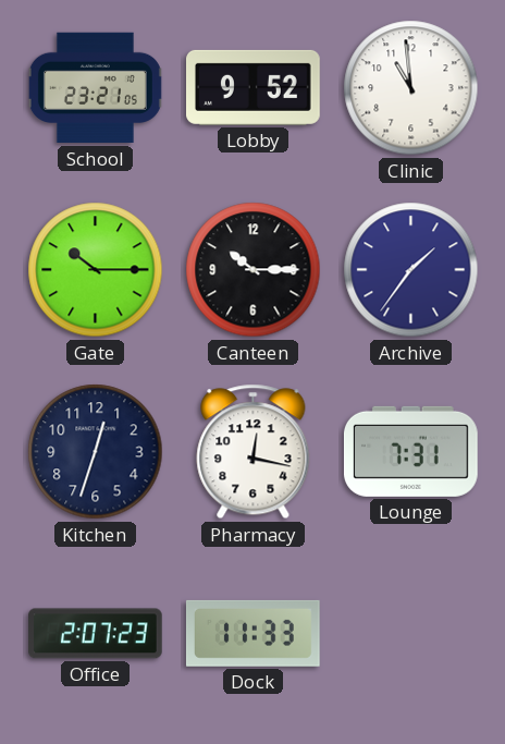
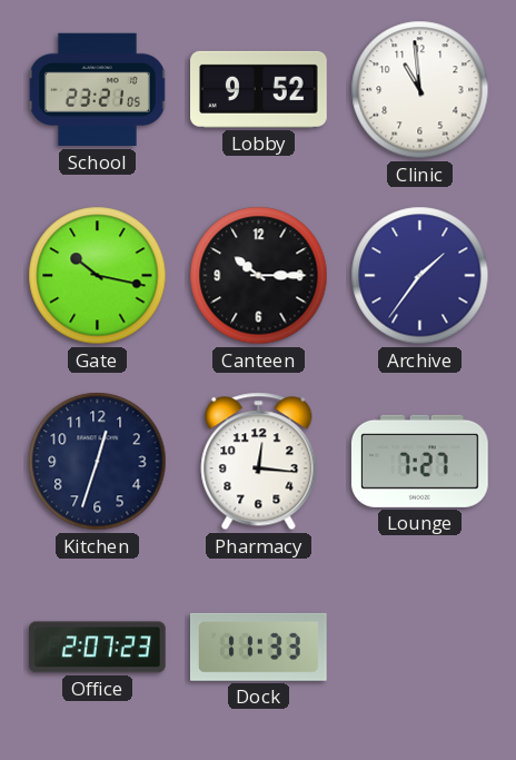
Gate: 10:15 -> 10:17 (98, 276)
Pharmacy: 12:17 -> 12:16 (259, 462)
Lounge: 7:31 -> 7:27 (419, 461)
